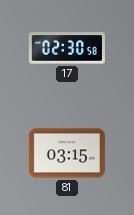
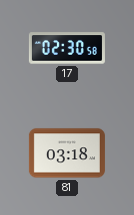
81: 03:15 -> 03:18 (67, 153)
